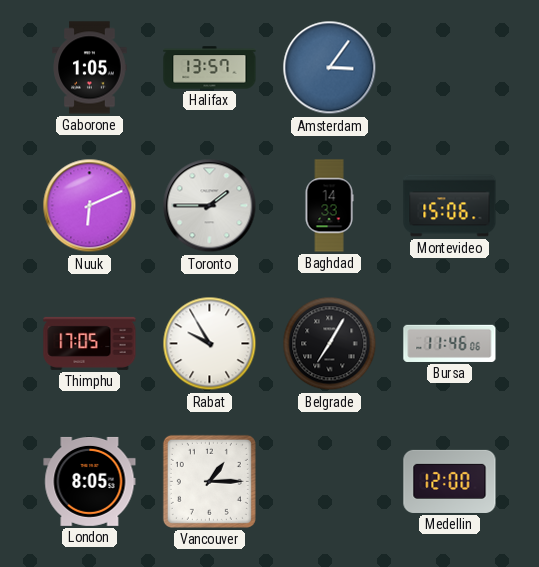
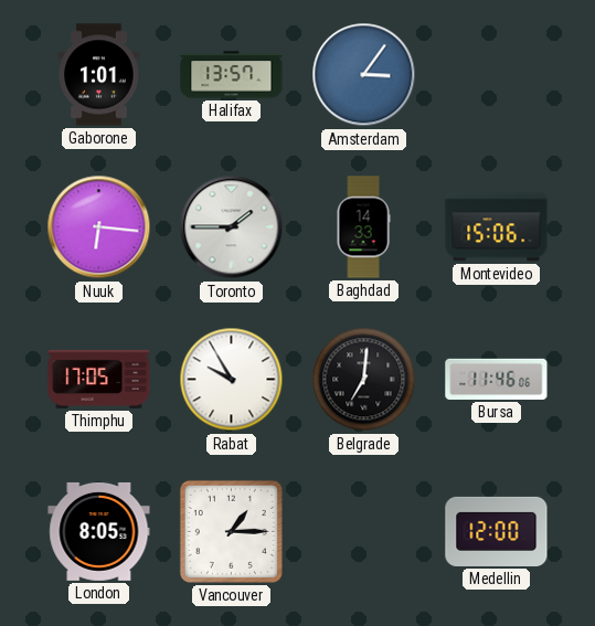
Gaborone: 1:05 -> 1:01 (99, 75)
Nuuk: 6:11 -> 6:16 (99, 227)
Belgrade: 7:05 -> 7:01 (364, 380)
